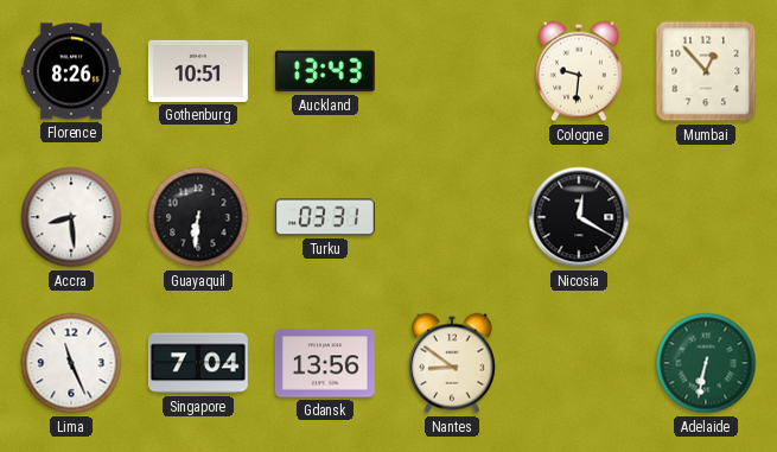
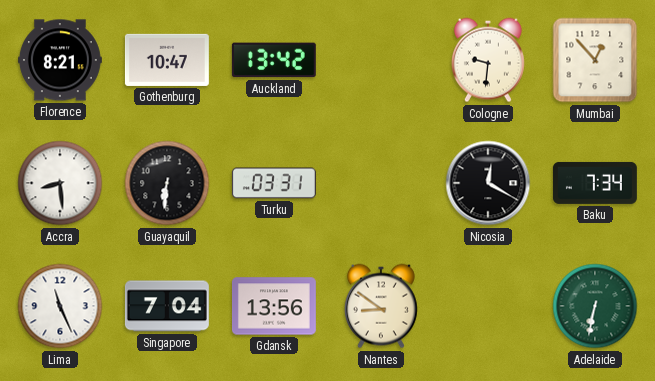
Florence: 8:26 -> 8:21 (60, 60)
Gothenburg: 10:51 -> 10:47 (167, 60)
Auckland: 13:43 -> 13:42 (274, 60)
Baku: none -> 7:34 (595, 183)
